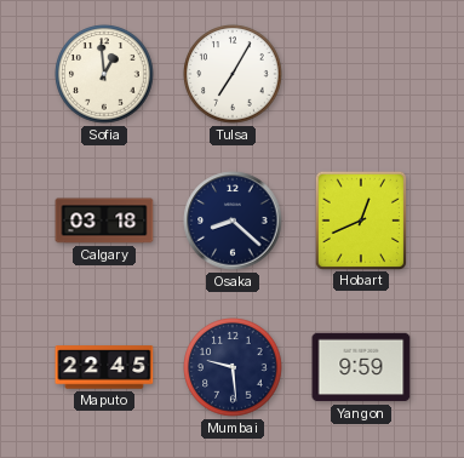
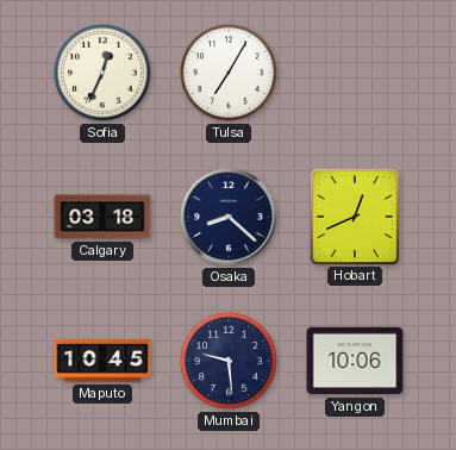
Sofia: 12:59 -> 12:34 (102, 73)
Maputo: 22:45 -> 10:45 (102, 361)
Yangon: 9:59 -> 10:06 (355, 361)
